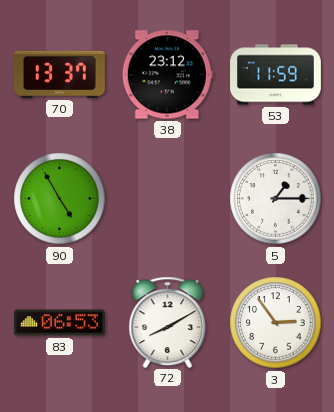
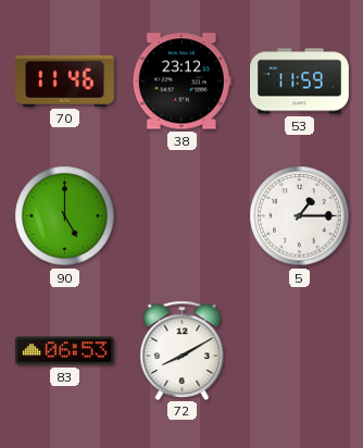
70: 13:37 -> 11:46 (64, 80)
90: 4:55 -> 5:00 (65, 216)
3: 2:54 -> none (276, 323)
